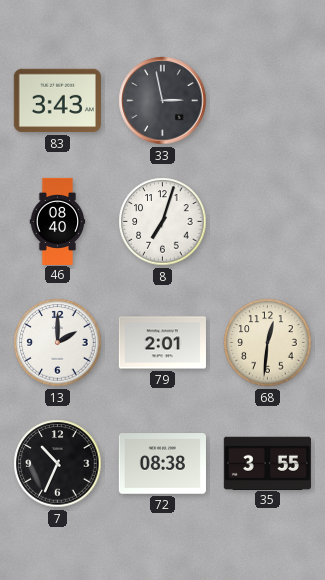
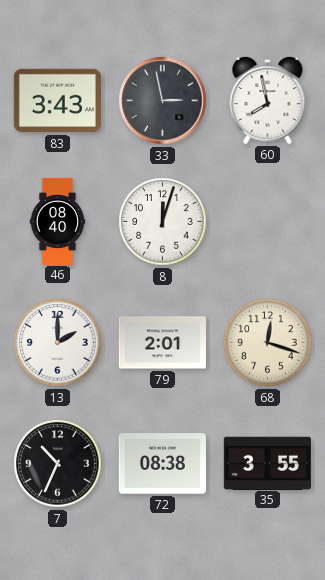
60: none -> 7:58 (268, 100)
8: 7:03 -> 12:03 (163, 222)
68: 12:31 -> 12:18 (268, 343)
